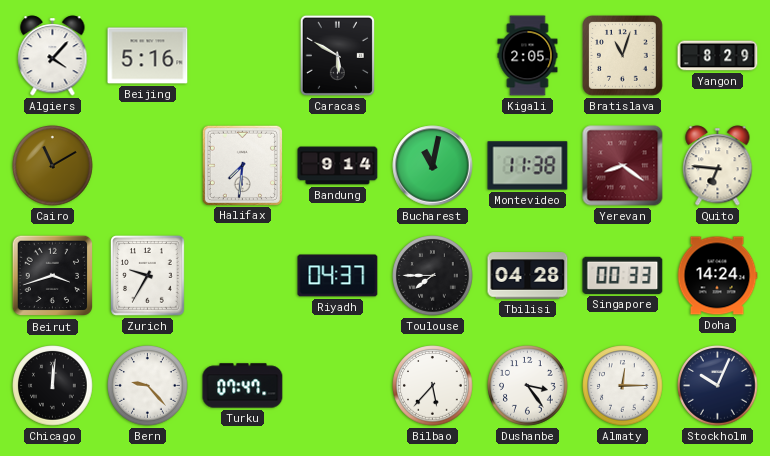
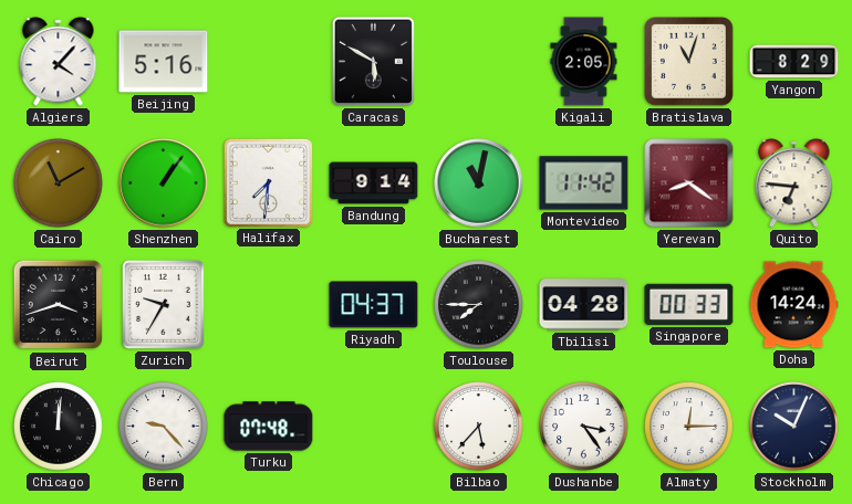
Shenzhen: none -> 1:06 (164, 183)
Montevideo: 11:38 -> 11:42 (584, 183)
Turku: 07:47 -> 07:48 (269, 427)
